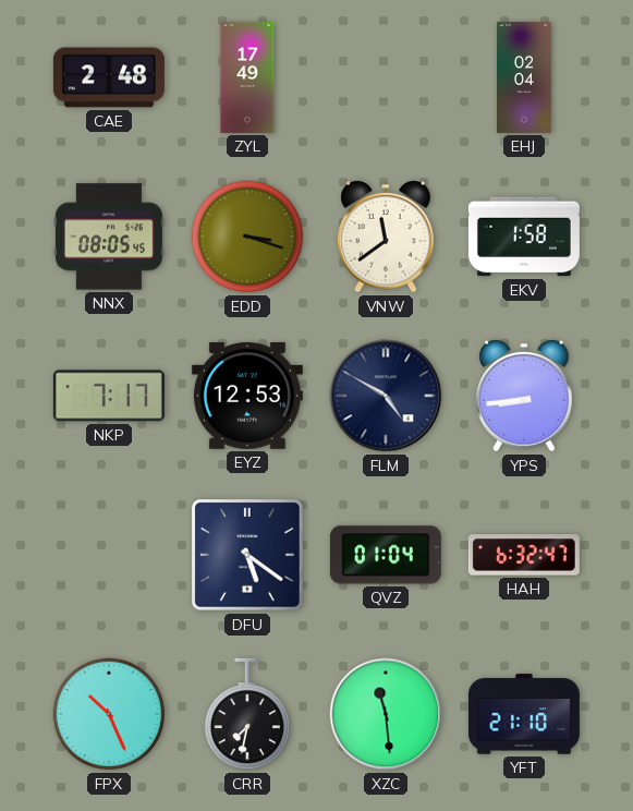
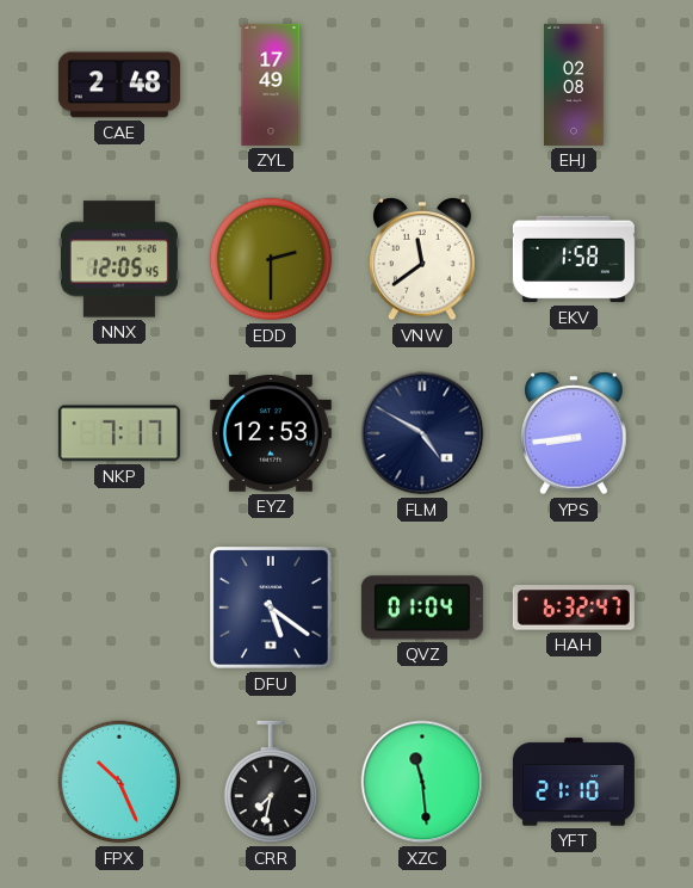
EHJ: 02:04 -> 02:08 (575, 85)
NNX: 08:05 -> 12:05 (119, 259)
EDD: 3:18 -> 2:30 (271, 259)
